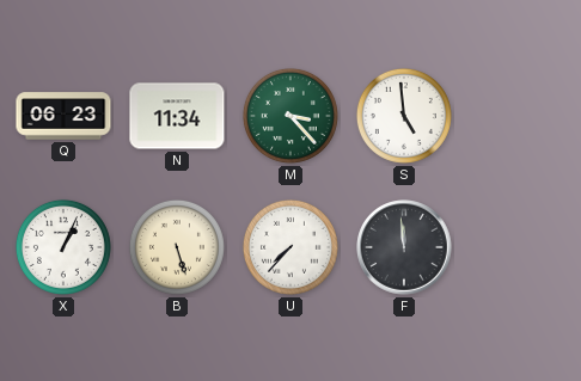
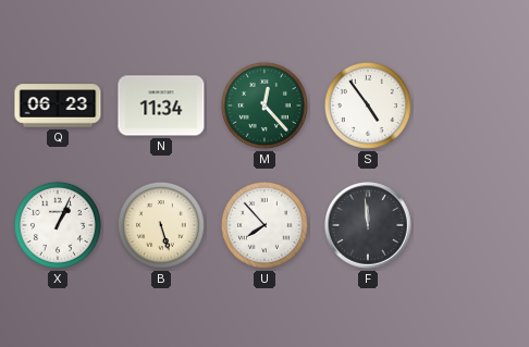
M: 3:23 -> 12:23 (264, 106)
S: 4:59 -> 4:54 (368, 106)
U: 7:37 -> 7:53 (264, 225)
